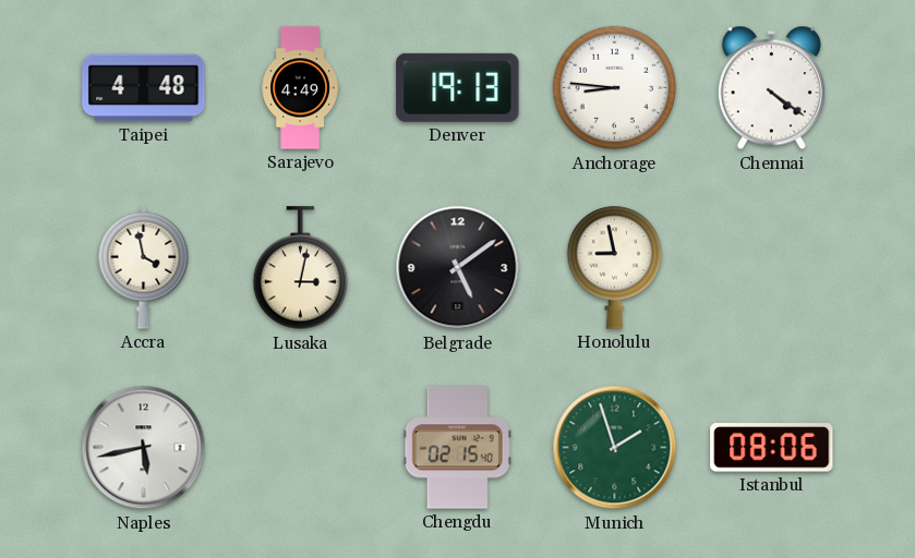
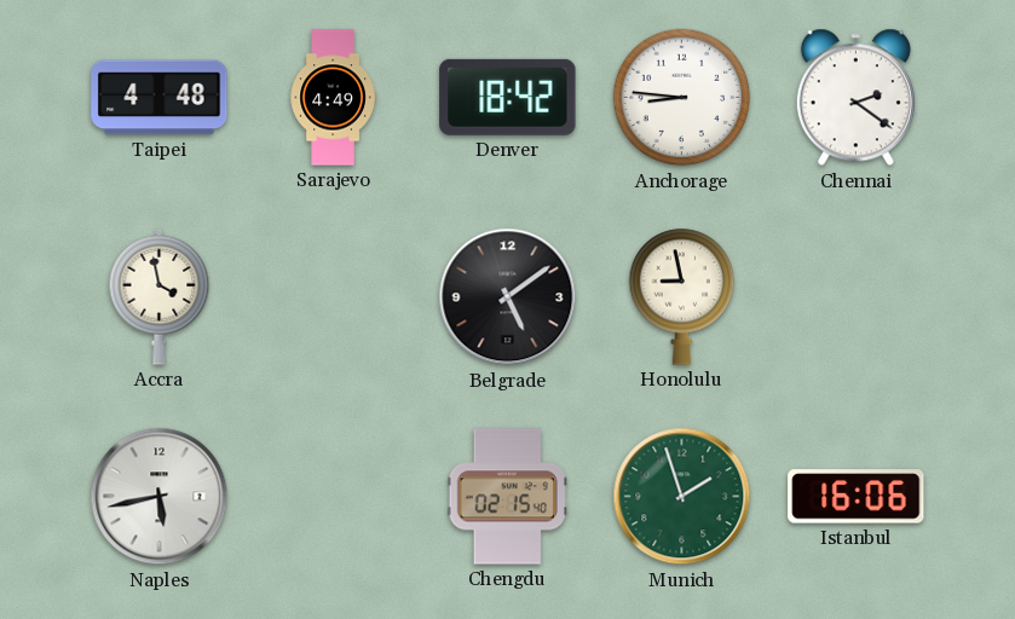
Denver: 19:13 -> 18:42 (508, 97)
Chennai: 4:21 -> 2:21 (855, 98)
Lusaka: 3:02 -> none (301, 268)
Istanbul: 08:06 -> 16:06 (857, 497)
